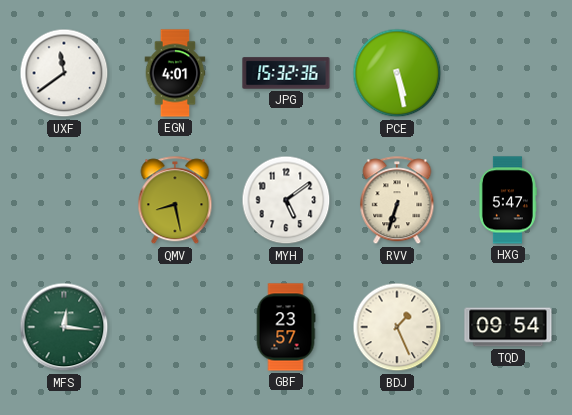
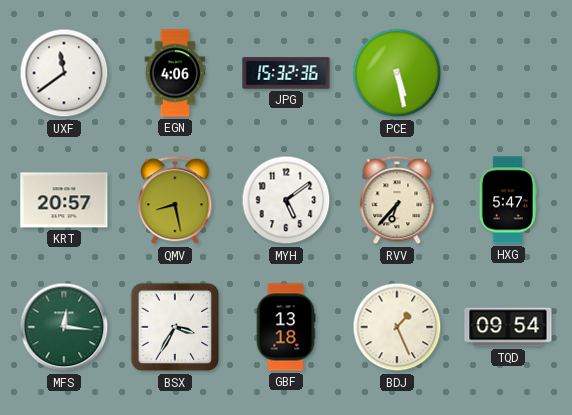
EGN: 4:01 -> 4:06 (175, 73)
KRT: none -> 20:57 (64, 200)
RVV: 6:33 -> 6:37 (397, 201)
BSX: none -> 3:35 (175, 327)
GBF: 23:57 -> 13:18 (286, 327)
